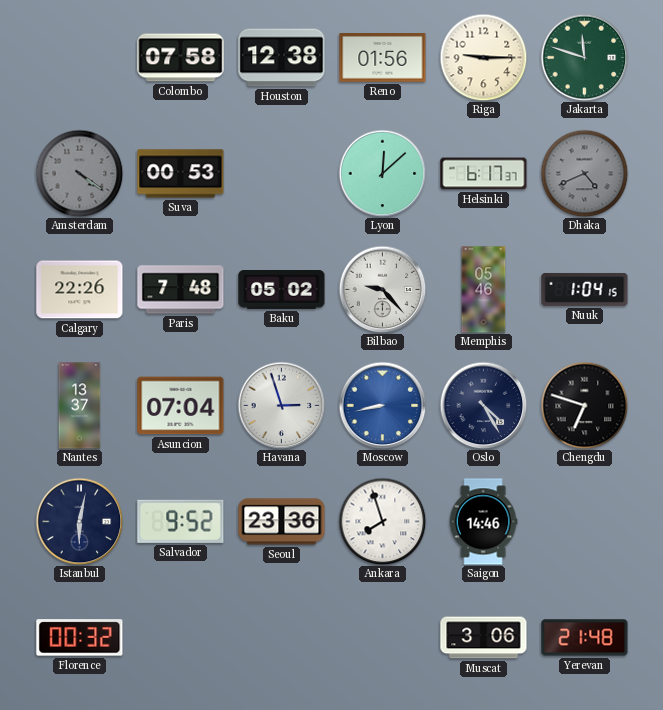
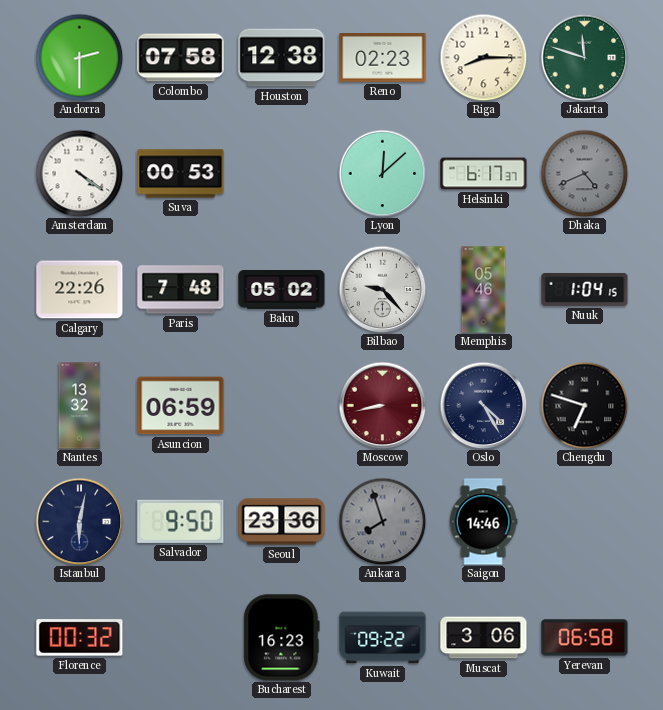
Andorra: none -> 2:30 (79, 57)
Reno: 01:56 -> 02:23 (383, 58)
Riga: 9:15 -> 8:15 (483, 57)
Amsterdam dial: grey -> white (79, 173)
Nantes: 13:37 -> 13:32 (80, 406)
Asuncion: 07:04 -> 06:59 (181, 406)
Havana: 2:57 -> none (281, 405)
Moscow dial: blue -> burgundy (382, 405)
Salvador: 9:52 -> 9:50 (181, 521)
Ankara dial: white -> grey (382, 521)
Bucharest: none -> 16:23 (282, 638)
Kuwait: none -> 09:22 (383, 638)
Yerevan: 21:48 -> 06:58 (585, 638)
